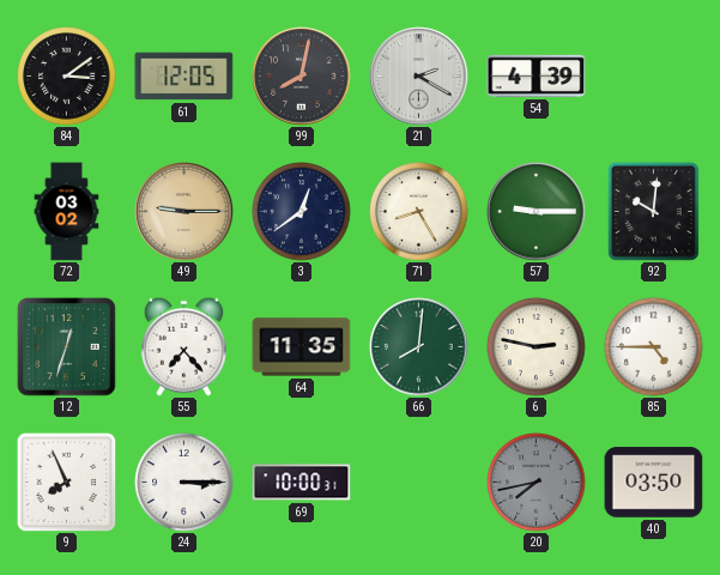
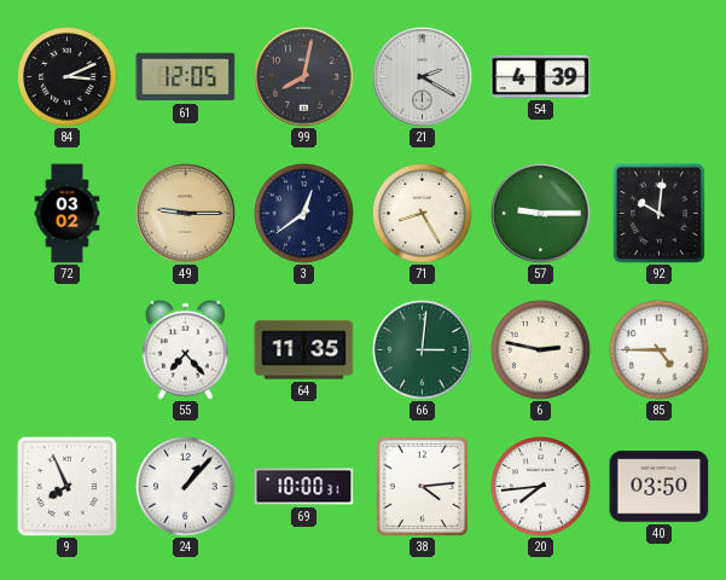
84: 3:09 -> 3:11 (68, 77)
12: 12:33 -> none (67, 347)
66: 8:01 -> 3:01 (423, 350)
24: 3:15 -> 1:07 (186, 487)
38: none -> 4:14 (422, 486)
20: 7:43 -> 7:44 (541, 487)
20 dial: grey -> white (541, 487)
